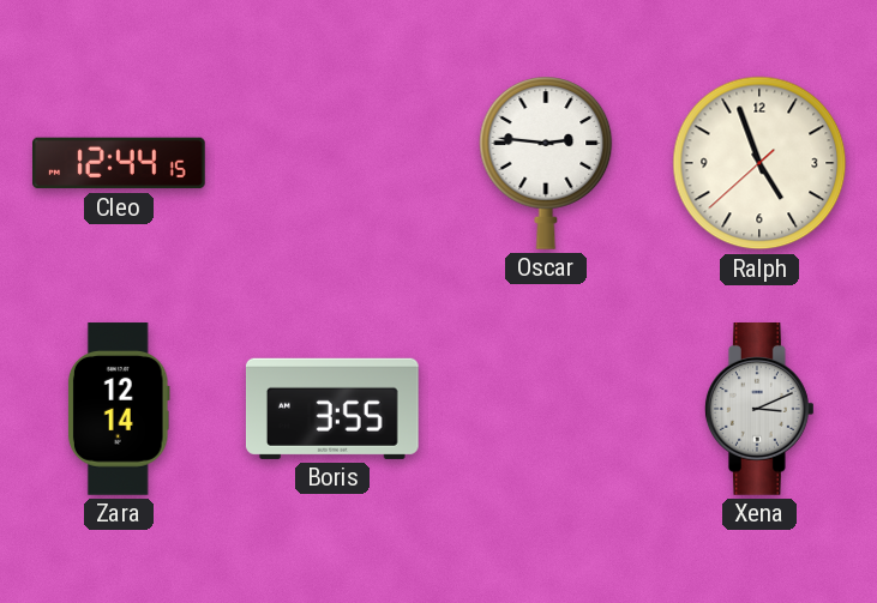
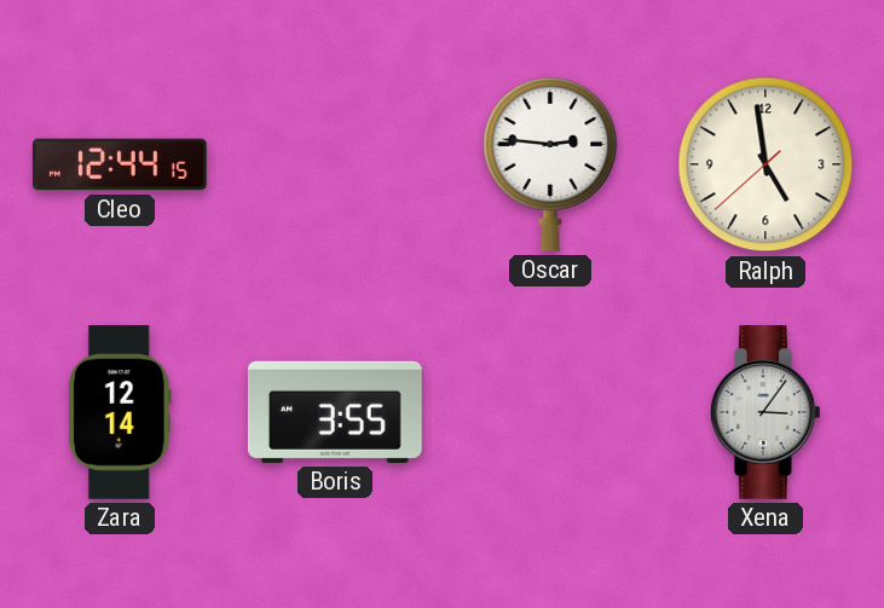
Ralph: 4:56 -> 4:58 (765, 164)
Xena: 3:11 -> 3:06 (767, 413)
